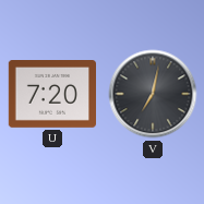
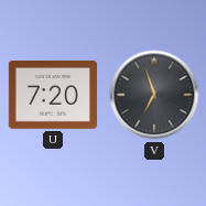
V: 7:02 -> 6:57 (154, 95)
